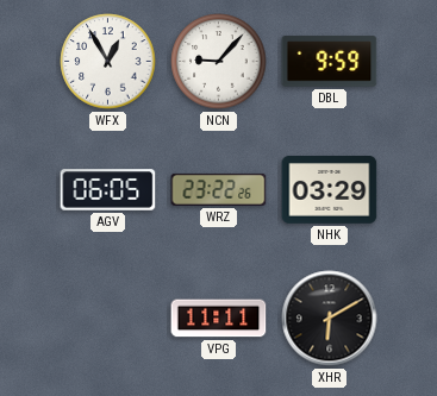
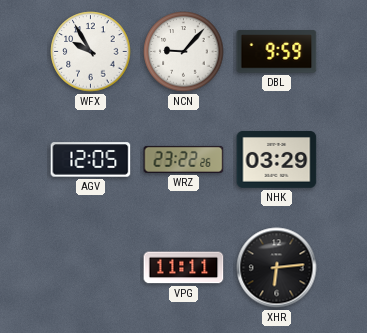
WFX: 12:55 -> 9:55 (91, 52)
AGV: 06:05 -> 12:05 (91, 160)
XHR: 6:10 -> 6:14 (277, 268)
